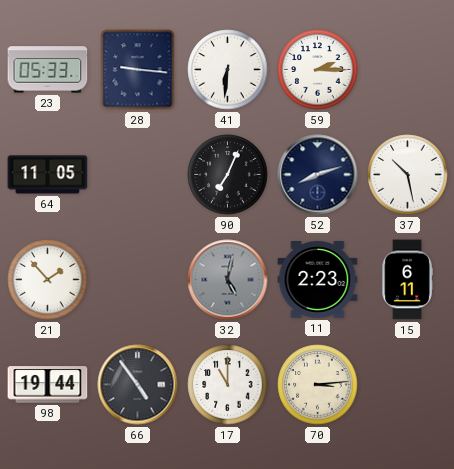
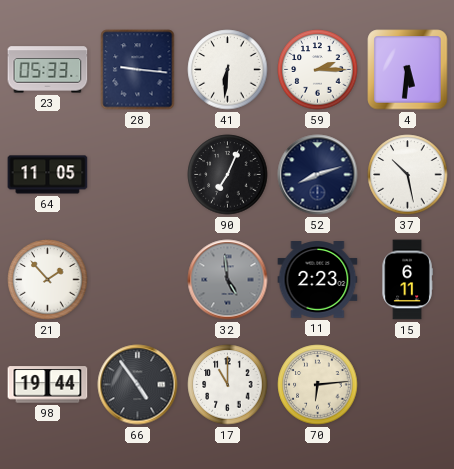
4: none -> 5:31 (408, 70)
32: 5:02 -> 4:59 (228, 280)
70: 3:14 -> 6:14 (318, 385)
